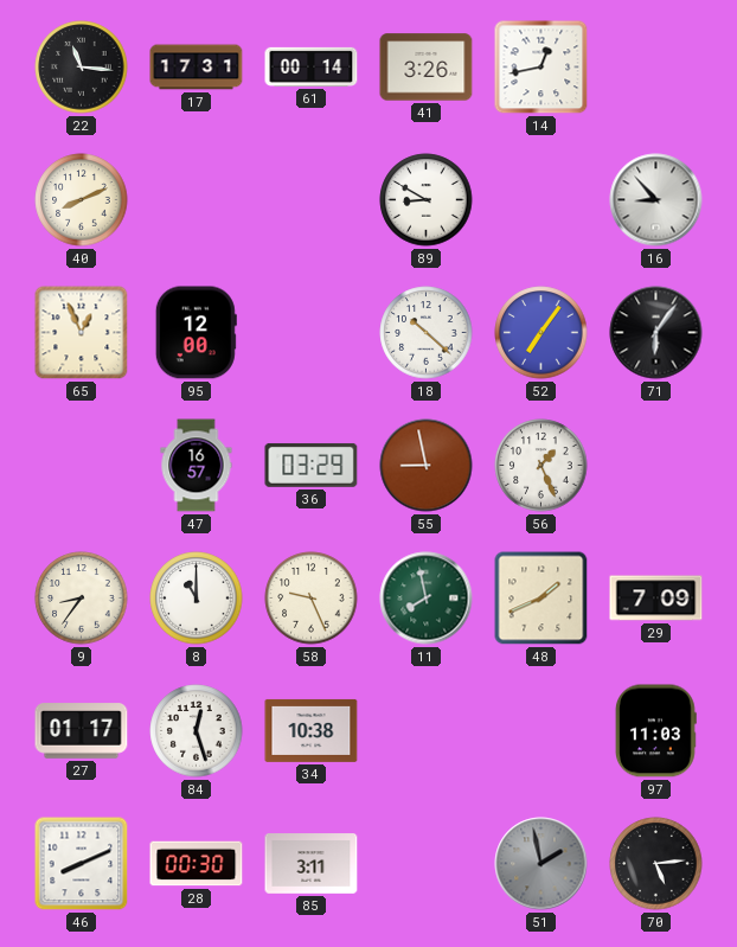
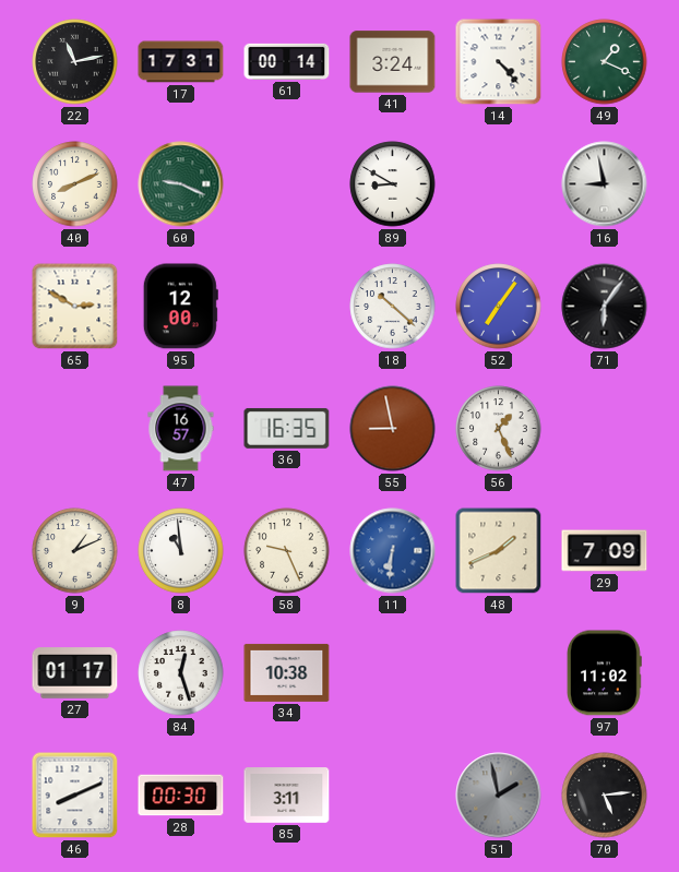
22: 11:16 -> 11:13 (75, 62)
41: 3:26 -> 3:24 (393, 62)
14: 12:43 -> 4:23 (499, 62)
49: none -> 1:19 (605, 62)
60: none -> 9:19 (181, 184)
16: 8:53 -> 8:58 (605, 184)
65: 12:56 -> 2:50 (75, 307)
36: 03:29 -> 16:35 (287, 428)
9: 8:36 -> 1:11 (75, 551)
8: 11:00 -> 10:59 (181, 551)
11: 7:58 -> 6:31 (393, 551)
11 dial: green -> blue (393, 551)
97: 11:03 -> 11:02 (604, 673)
